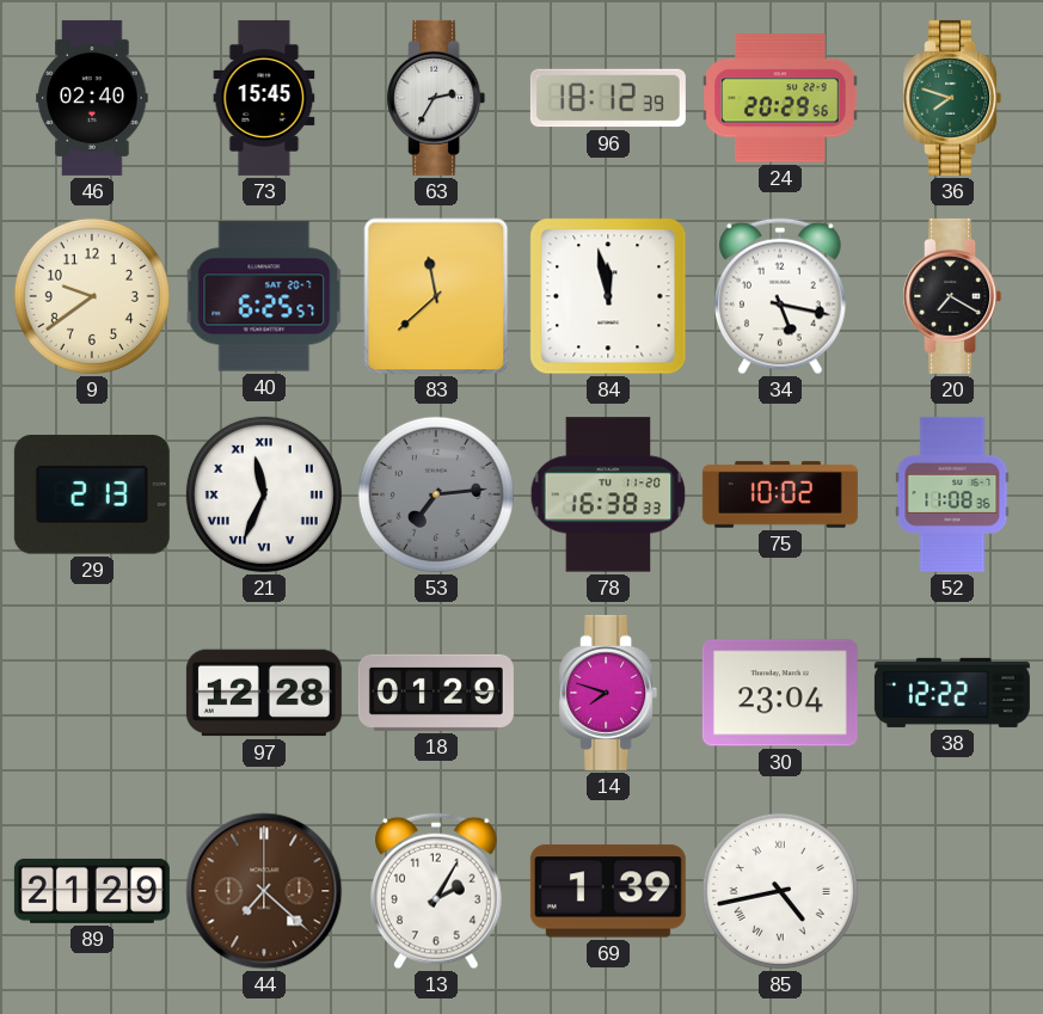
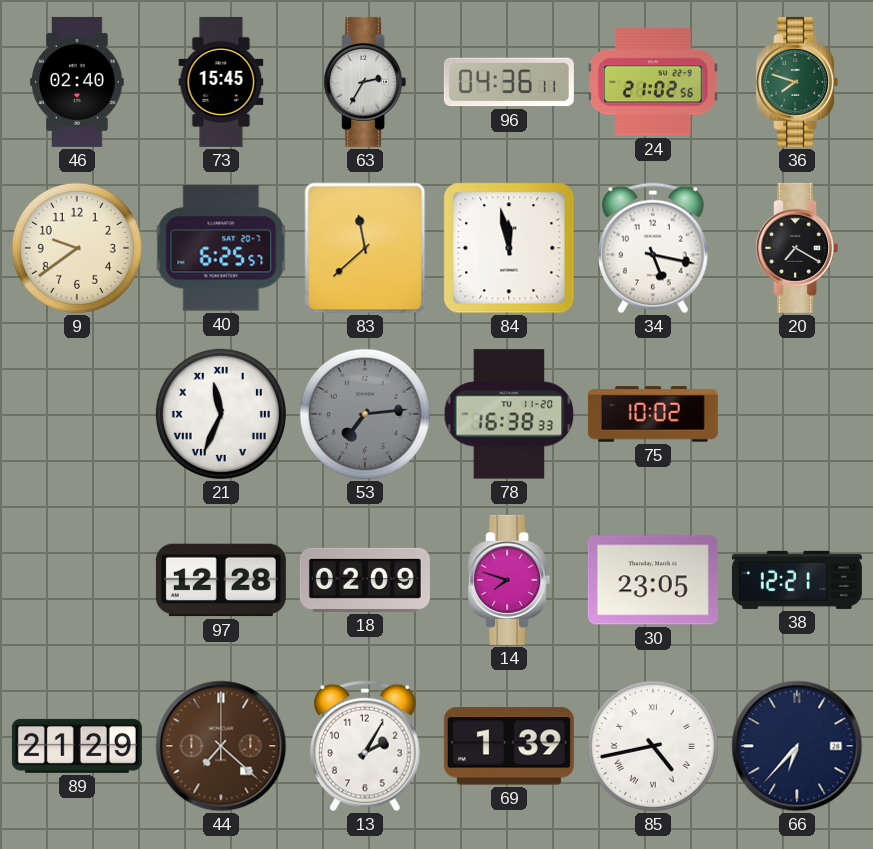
96: 18:12 -> 04:36 (509, 82)
24: 20:29 -> 21:02 (653, 82)
29: 2:13 -> none (92, 494)
52: 11:08 -> none (952, 494)
18: 01:29 -> 02:09 (365, 580)
30: 23:04 -> 23:05 (653, 580)
38: 12:22 -> 12:21 (797, 580)
66: none -> 6:37 (797, 746)
